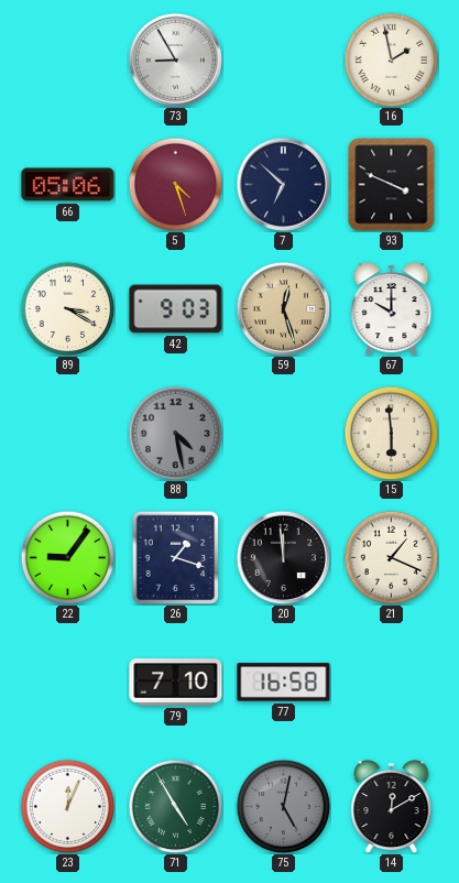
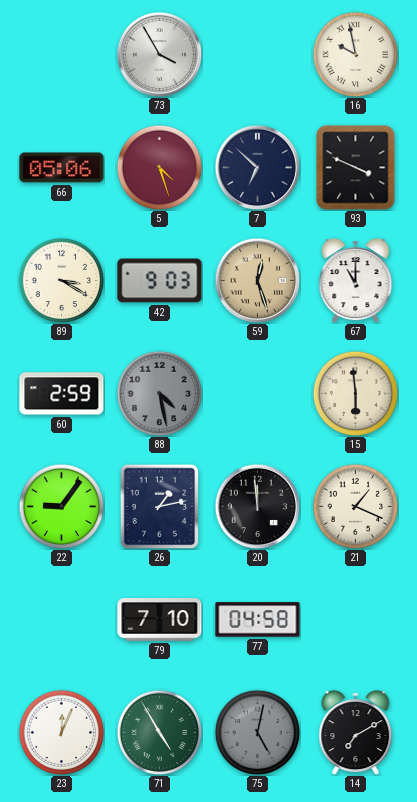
73: 8:55 -> 3:55 (159, 54)
16: 1:58 -> 9:58 (355, 54)
67: 10:00 -> 11:00 (356, 281)
60: none -> 2:59 (62, 394)
26: 1:18 -> 1:13 (160, 506)
77: 16:58 -> 04:58 (258, 620)
14: 12:10 -> 7:10 (356, 733)
